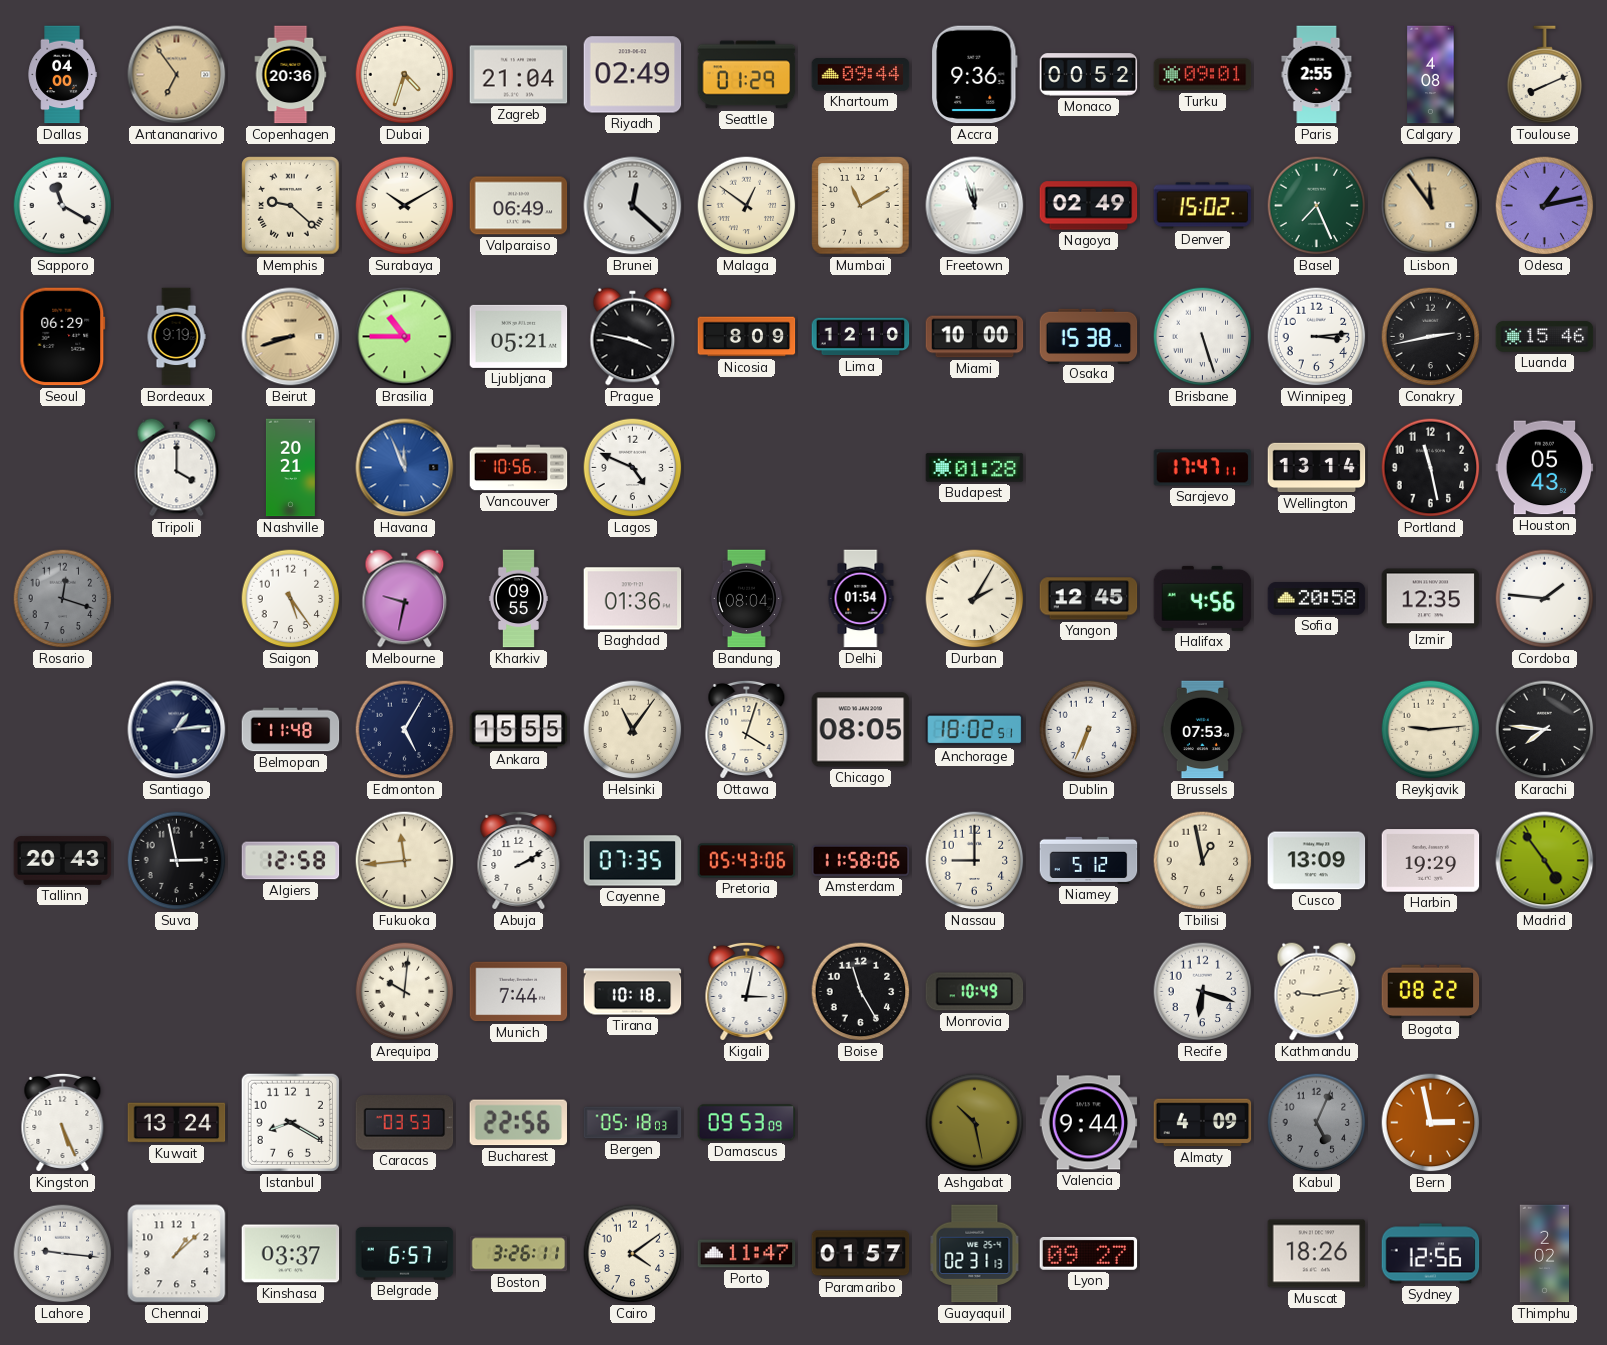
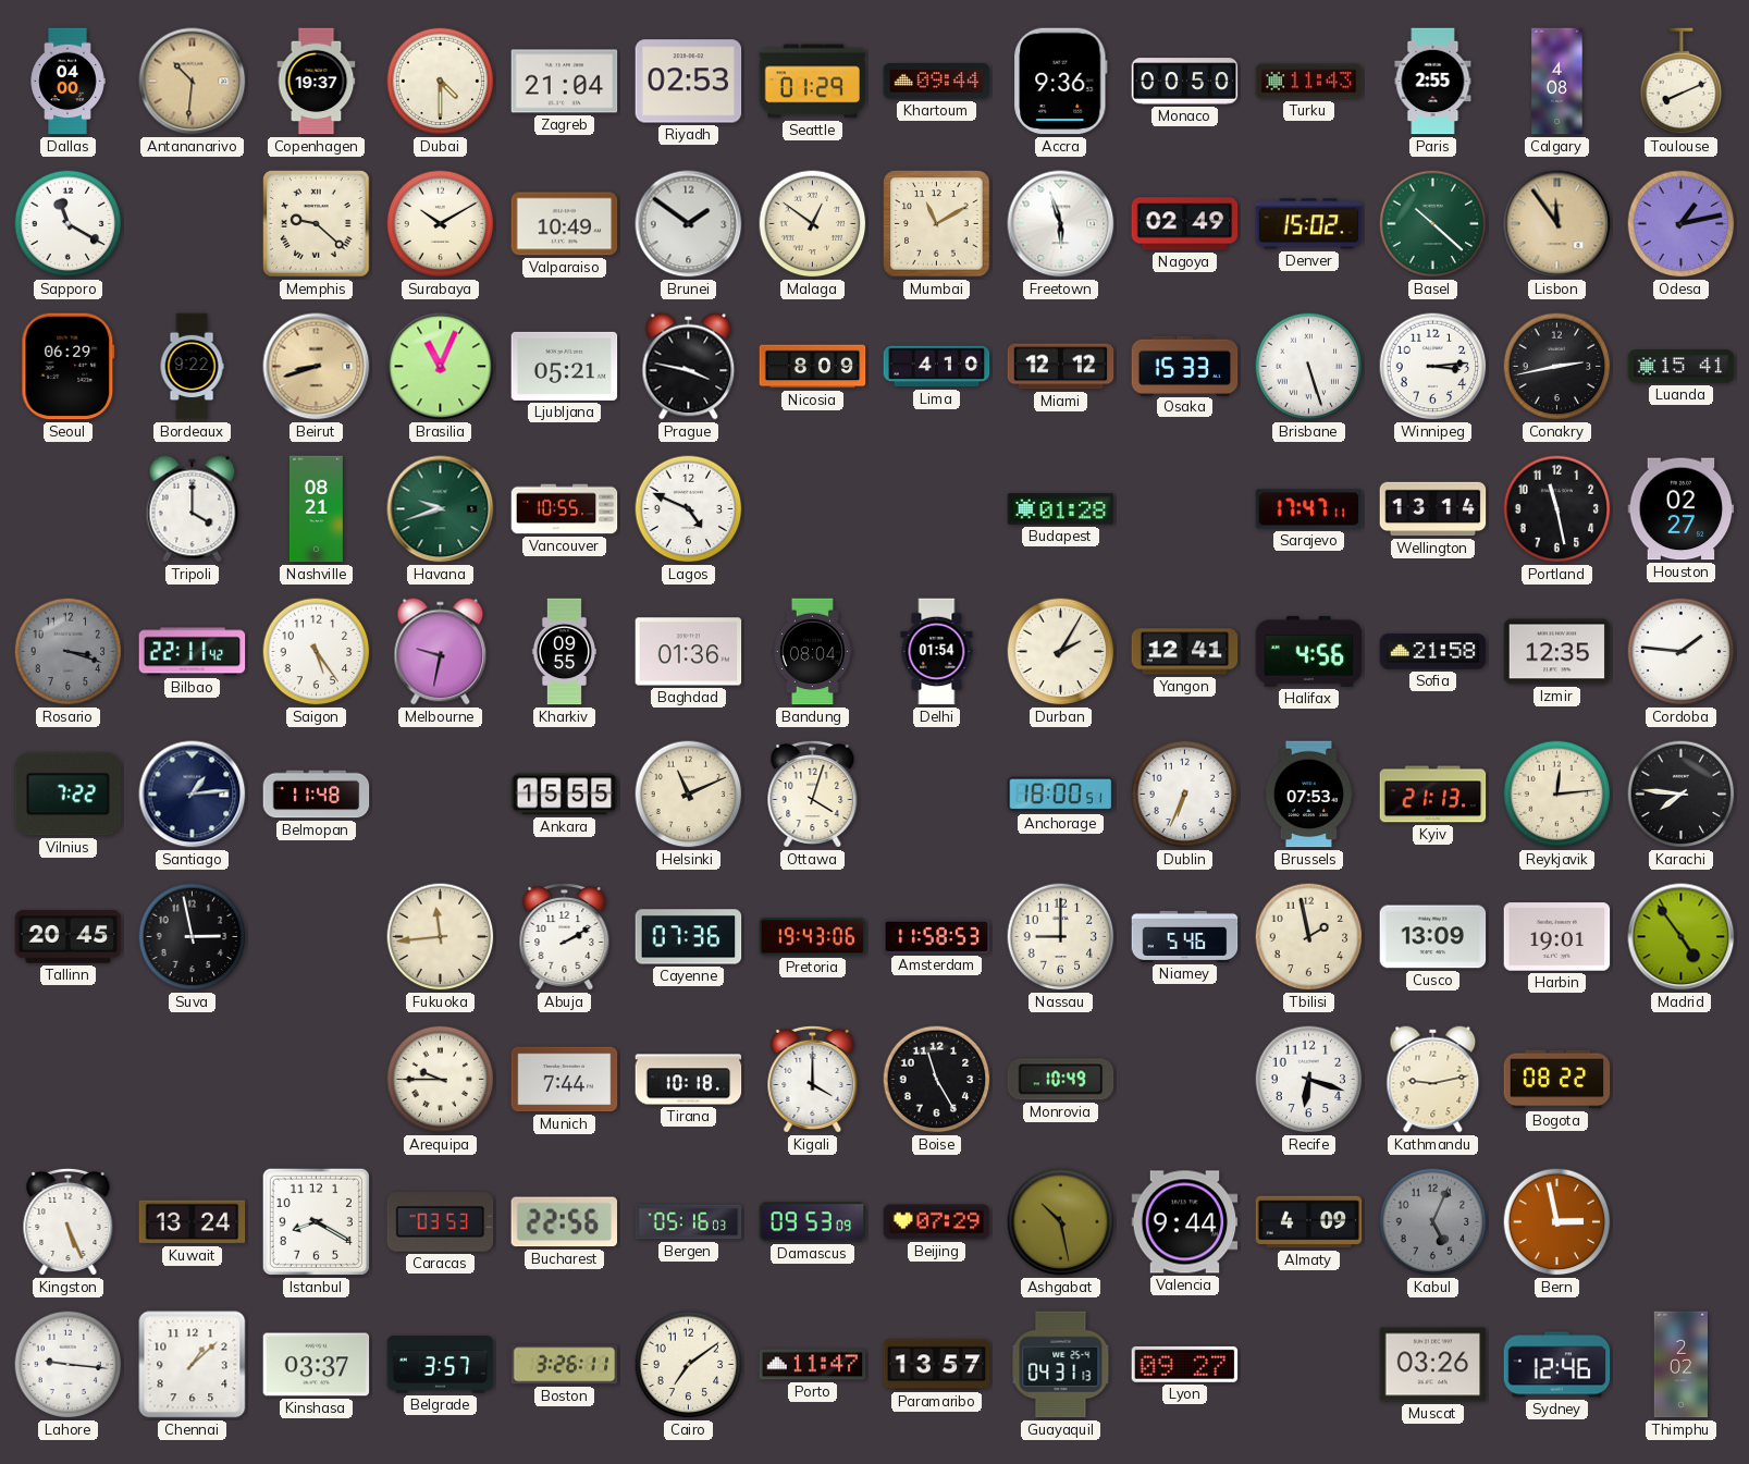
Antananarivo: 6:54 -> 10:31 (193, 82)
Copenhagen: 20:36 -> 19:37 (317, 82)
Dubai: 4:33 -> 4:30 (441, 82)
Riyadh: 02:49 -> 02:53 (689, 82)
Monaco: 00:52 -> 00:50 (1185, 82)
Turku: 09:01 -> 11:43 (1309, 82)
Valparaiso: 06:49 -> 10:49 (565, 224)
Brunei: 12:22 -> 1:51 (689, 224)
Freetown: 11:57 -> 5:57 (1061, 224)
Basel: 7:26 -> 10:22 (1433, 224)
Bordeaux: 9:19 -> 9:22 (192, 367)
Brasilia: 10:45 -> 11:04 (441, 367)
Lima: 12:10 -> 4:10 (937, 367)
Miami: 10:00 -> 12:12 (1061, 367)
Osaka: 15:38 -> 15:33 (1185, 366)
Luanda: 15:46 -> 15:41 (1682, 367)
Nashville: 20:21 -> 08:21 (316, 509)
Havana: 11:56 -> 9:42 (441, 509)
Havana dial: blue -> green (441, 509)
Vancouver: 10:56 -> 10:55 (565, 509)
Houston: 05:43 -> 02:27 (1682, 509)
Rosario: 12:18 -> 3:18 (69, 652)
Bilbao: none -> 22:11 (193, 652)
Yangon: 12:45 -> 12:41 (1185, 652)
Sofia: 20:58 -> 21:58 (1433, 652)
Vilnius: none -> 7:22 (69, 795)
Edmonton: 5:05 -> none (405, 730)
Helsinki: 11:06 -> 11:11 (689, 795)
Chicago: 08:05 -> none (861, 730)
Anchorage: 18:02 -> 18:00 (1061, 795)
Kyiv: none -> 21:13 (1433, 795)
Reykjavik: 9:14 -> 12:14 (1557, 795)
Tallinn: 20:43 -> 20:45 (69, 937)
Algiers: 12:58 -> none (291, 861)
Cayenne: 07:35 -> 07:36 (689, 937)
Pretoria: 05:43 -> 19:43 (813, 937)
Amsterdam: 11:58:06 -> 11:58:53 (937, 936)
Niamey: 5:12 -> 5:46 (1185, 936)
Tbilisi: 12:58 -> 1:58 (1309, 937)
Harbin: 19:29 -> 19:01 (1557, 937)
Arequipa: 10:01 -> 9:45 (441, 1080)
Kigali: 3:02 -> 4:00 (813, 1079)
Bergen: 05:18 -> 05:16 (689, 1222)
Beijing: none -> 07:29 (937, 1222)
Belgrade: 6:57 -> 3:57 (441, 1365)
Cairo: 4:09 -> 7:09 (689, 1365)
Paramaribo: 01:57 -> 13:57 (937, 1365)
Guayaquil: 02:31 -> 04:31 (1061, 1365)
Muscat: 18:26 -> 03:26 (1433, 1365)
Sydney: 12:56 -> 12:46 (1557, 1365)
